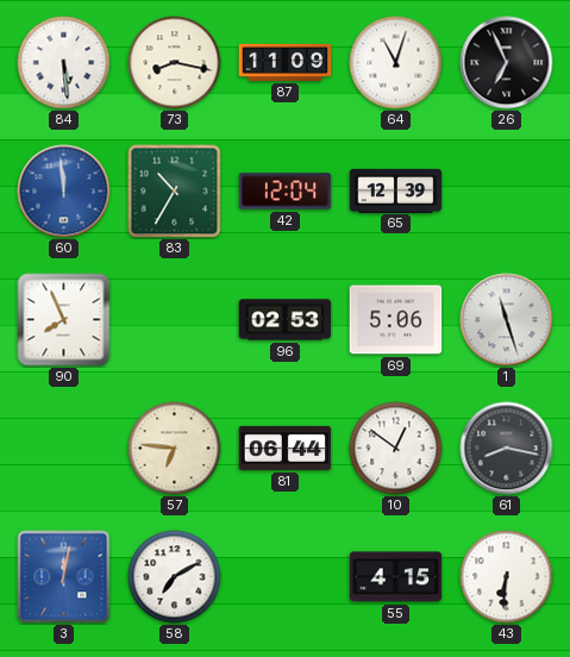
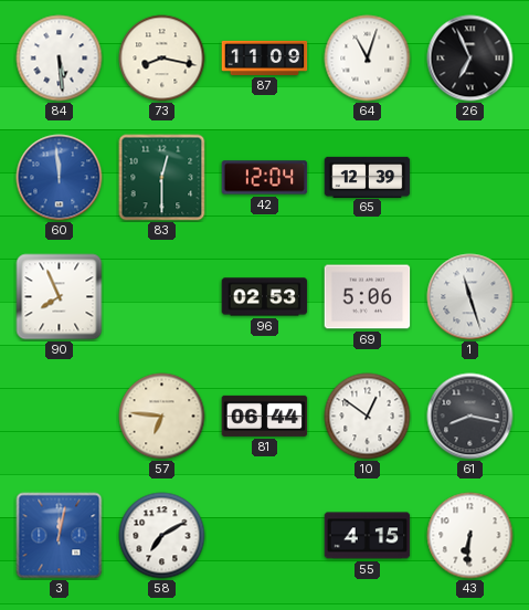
83: 10:35 -> 12:30 (162, 178)
